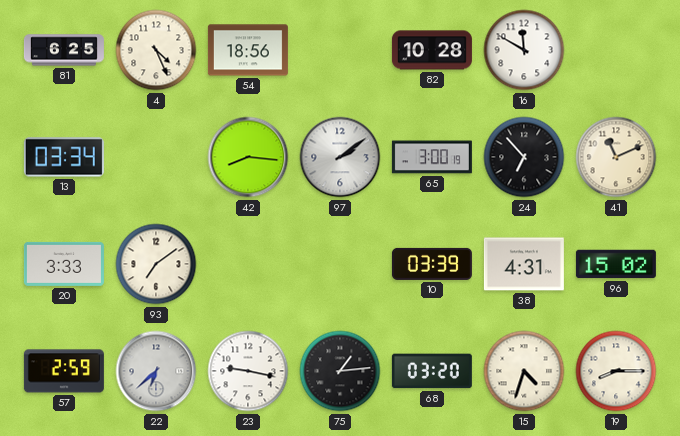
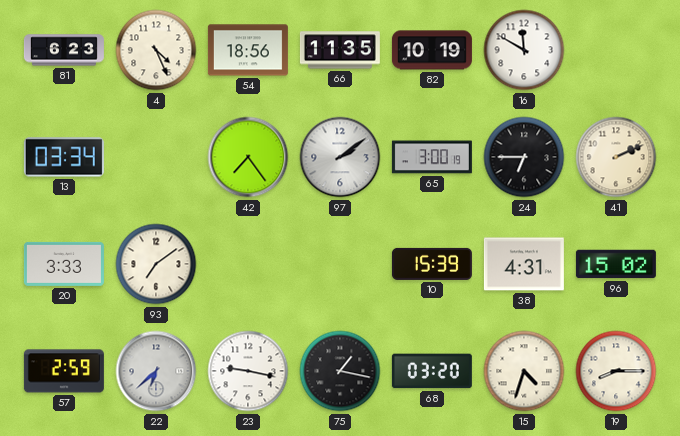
81: 6:25 -> 6:23 (64, 50)
66: none -> 11:35 (340, 50)
82: 10:28 -> 10:19 (432, 50)
42: 8:16 -> 7:24 (248, 157)
24: 6:53 -> 6:45 (524, 157)
41: 11:11 -> 2:11 (616, 157)
10: 03:39 -> 15:39 (432, 264)
75: 1:14 -> 1:17 (340, 371)
